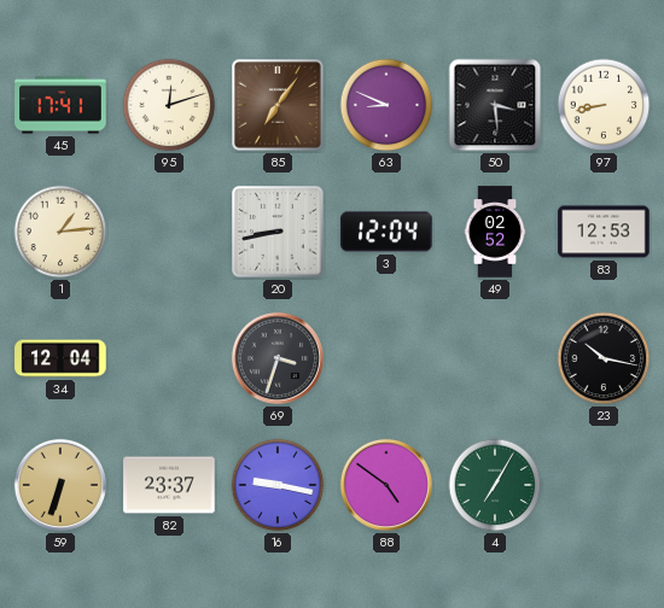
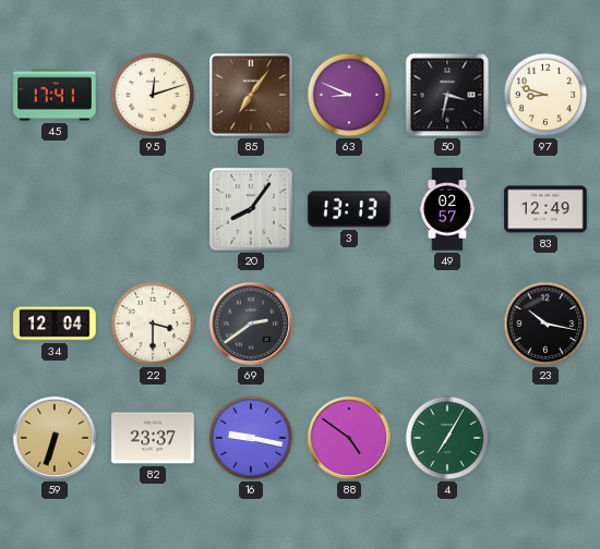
50: 3:29 -> 3:32 (447, 95)
97: 8:43 -> 8:48 (545, 95)
1: 1:14 -> none (60, 232)
20: 8:43 -> 8:06 (251, 209)
3: 12:04 -> 13:13 (349, 209)
49: 02:52 -> 02:57 (447, 209)
83: 12:53 -> 12:49 (545, 209)
22: none -> 3:30 (153, 324)
69: 3:33 -> 2:39 (251, 324)
